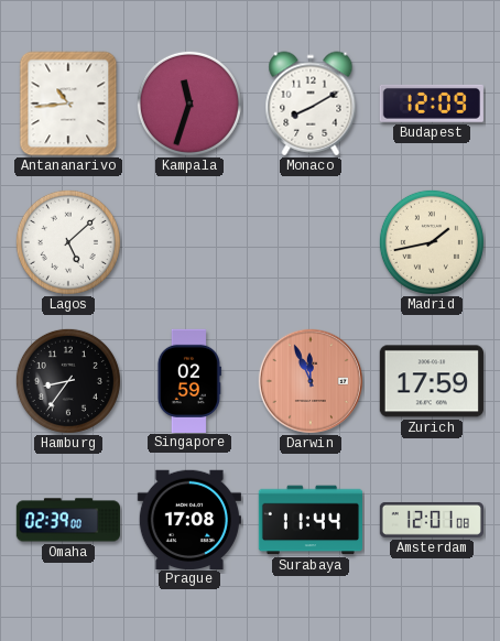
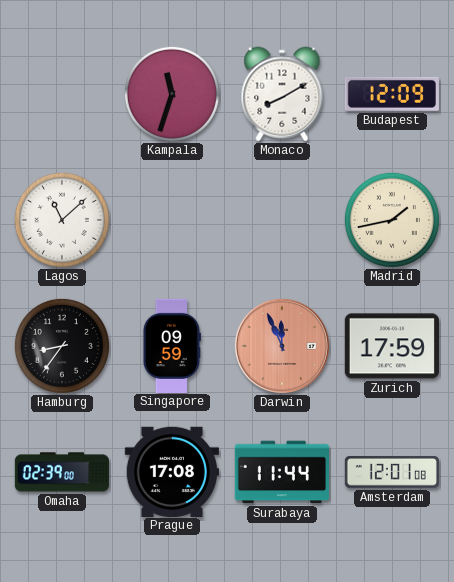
Antananarivo: 10:44 -> none (68, 104)
Lagos: 5:08 -> 11:08 (62, 220)
Singapore: 02:59 -> 09:59 (171, 345)
